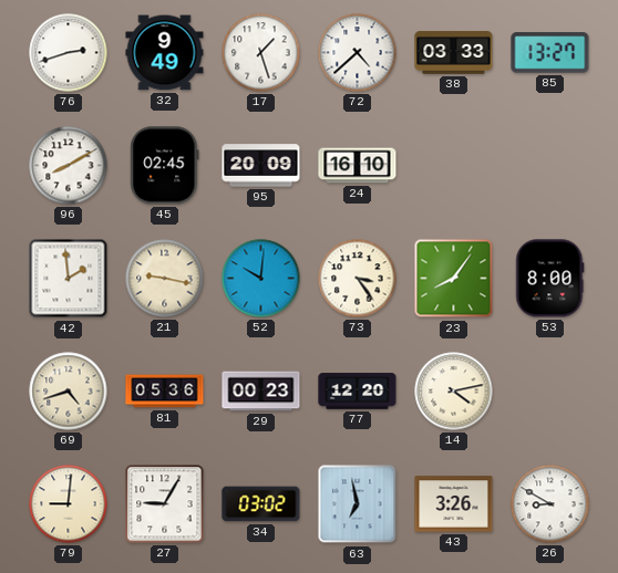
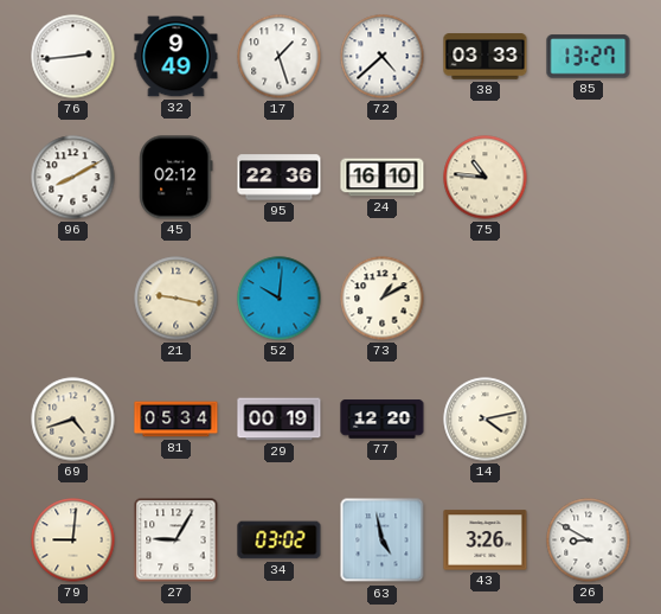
76: 2:42 -> 2:44 (73, 57)
45: 02:45 -> 02:12 (177, 178)
95: 20:09 -> 22:36 (280, 178)
75: none -> 10:46 (486, 178)
42: 1:59 -> none (69, 279)
73: 3:24 -> 1:10 (383, 299)
23: 8:06 -> none (454, 279)
53: 8:00 -> none (550, 279)
81: 05:36 -> 05:34 (177, 420)
29: 00:23 -> 00:19 (280, 420)
63: 6:58 -> 4:58 (383, 541)
